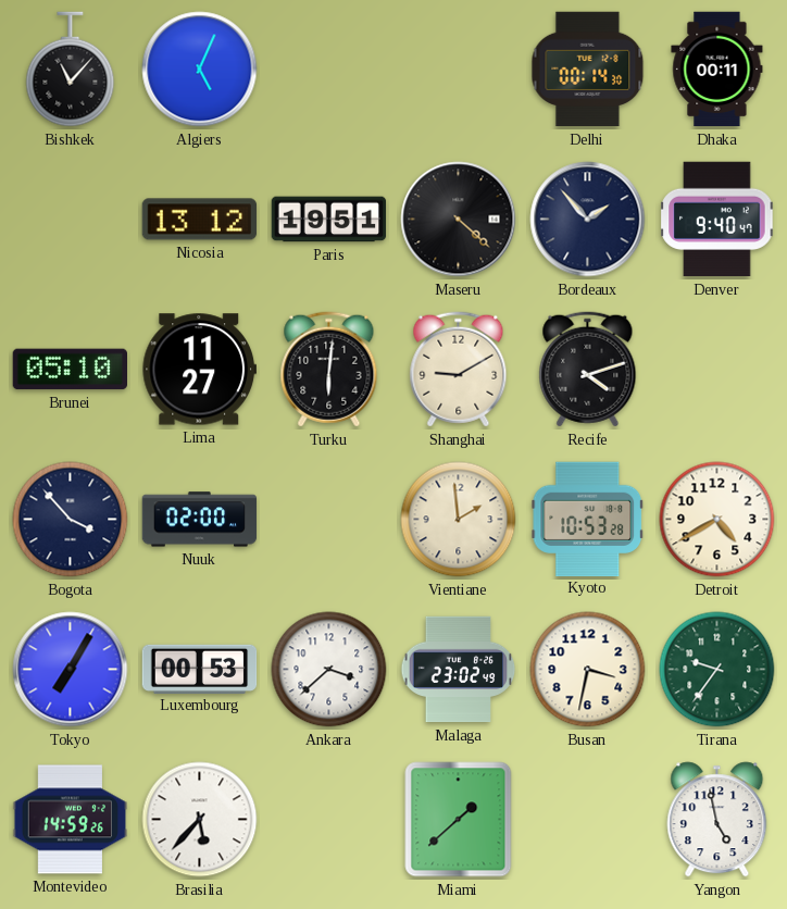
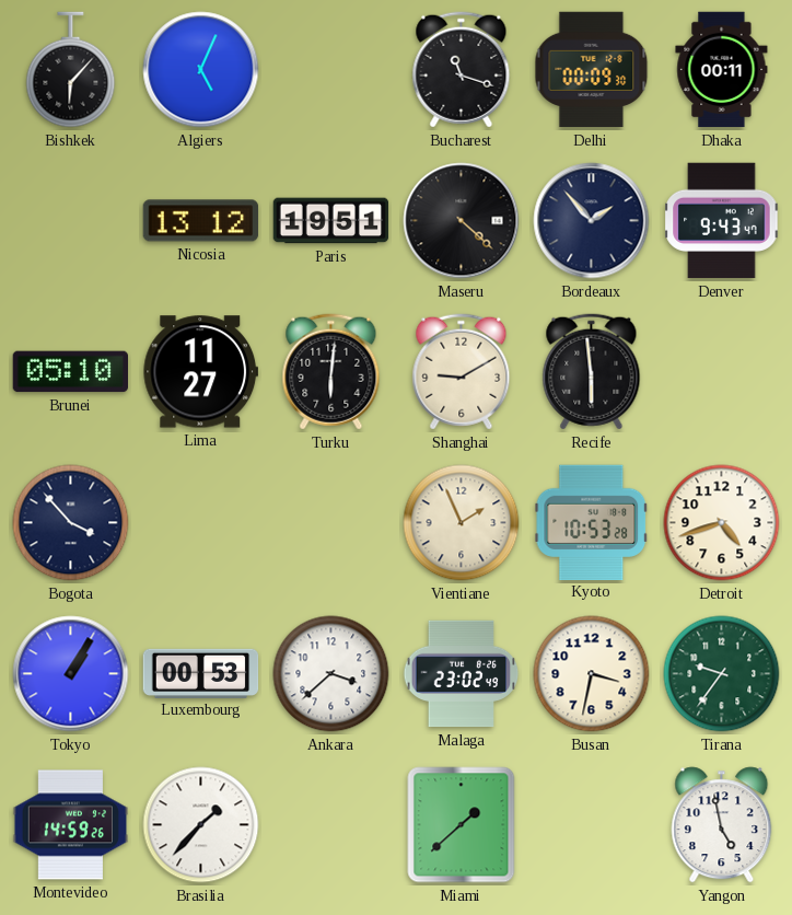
Bishkek: 11:07 -> 6:07 (71, 70)
Bucharest: none -> 11:18 (462, 70)
Delhi: 00:14 -> 00:09 (592, 70)
Denver: 9:40 -> 9:43 (722, 221)
Recife: 4:12 -> 5:59 (592, 372)
Nuuk: 02:00 -> none (200, 520)
Vientiane: 1:59 -> 1:56 (462, 523)
Detroit: 4:40 -> 4:42 (722, 523)
Tokyo: 7:05 -> 1:05 (71, 674)
Brasilia: 5:37 -> 1:37 (201, 825)
